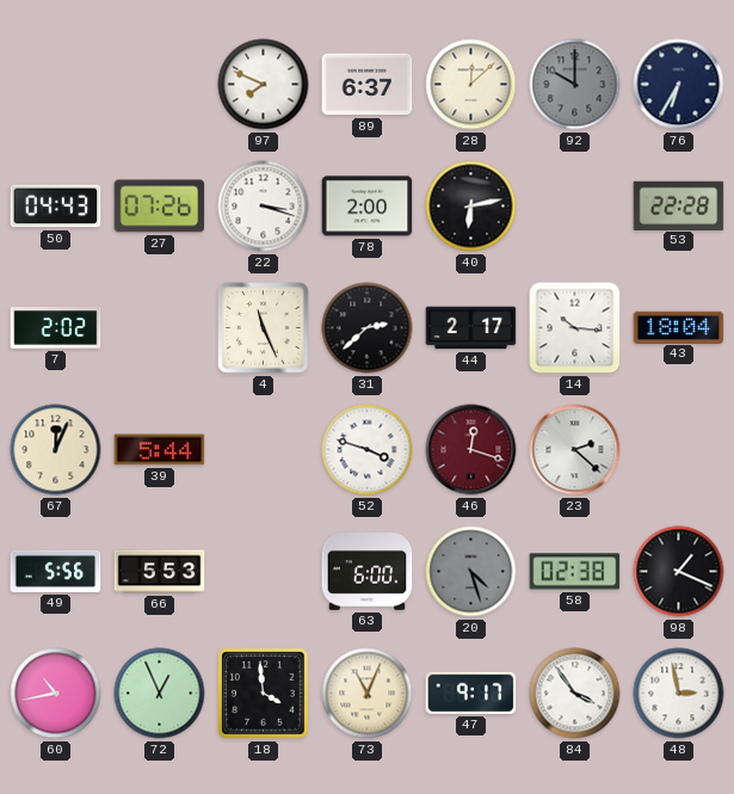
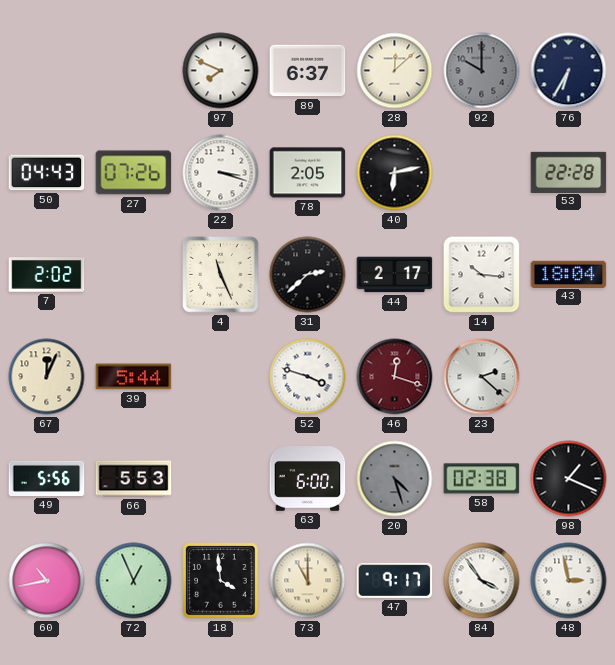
78: 2:00 -> 2:05 (308, 173)
73: 11:04 -> 11:00 (308, 581)
